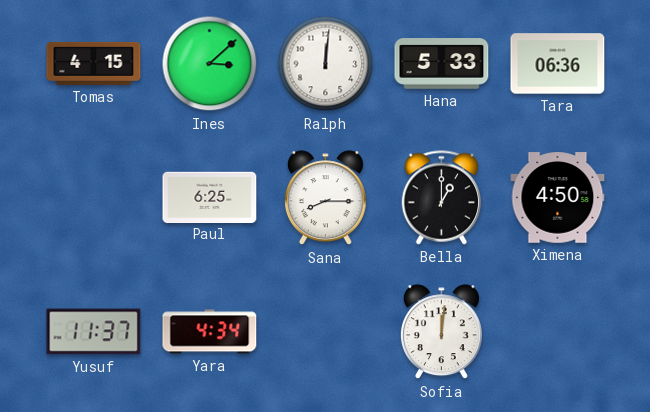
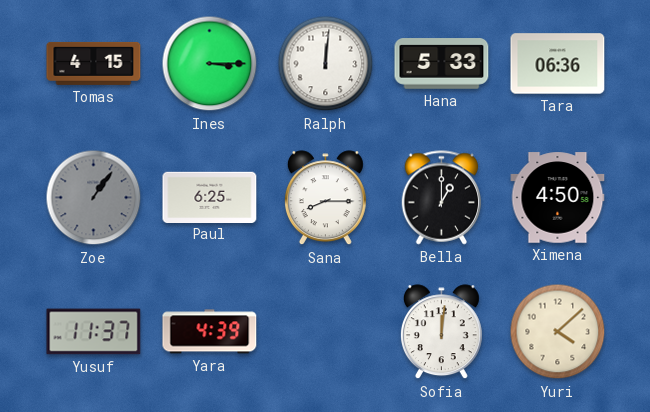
Ines: 3:08 -> 3:15 (210, 64)
Zoe: none -> 1:06 (94, 198)
Yara: 4:34 -> 4:39 (210, 332)
Yuri: none -> 4:08 (558, 332)
